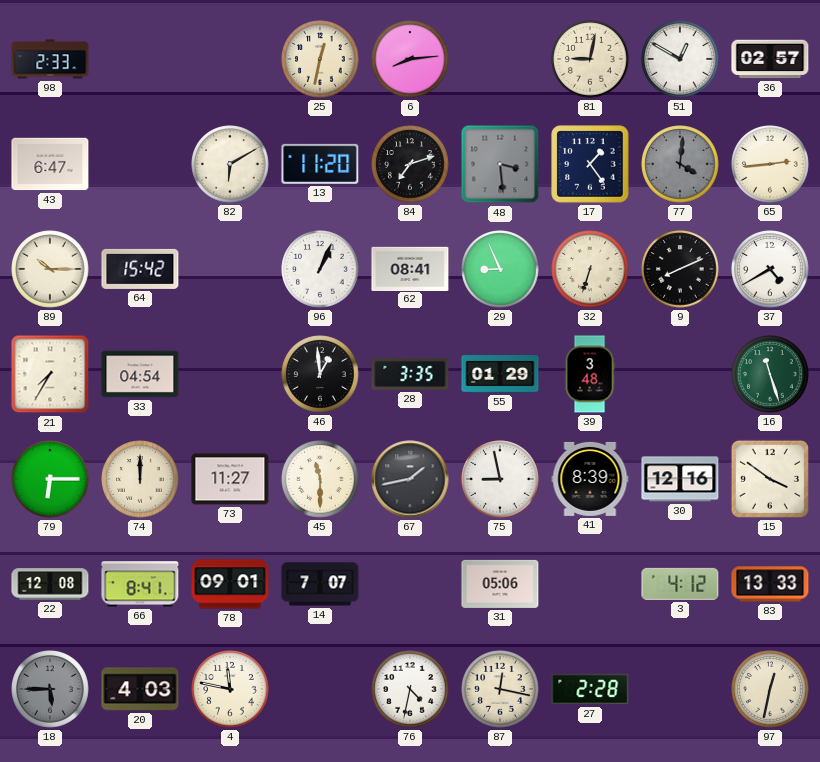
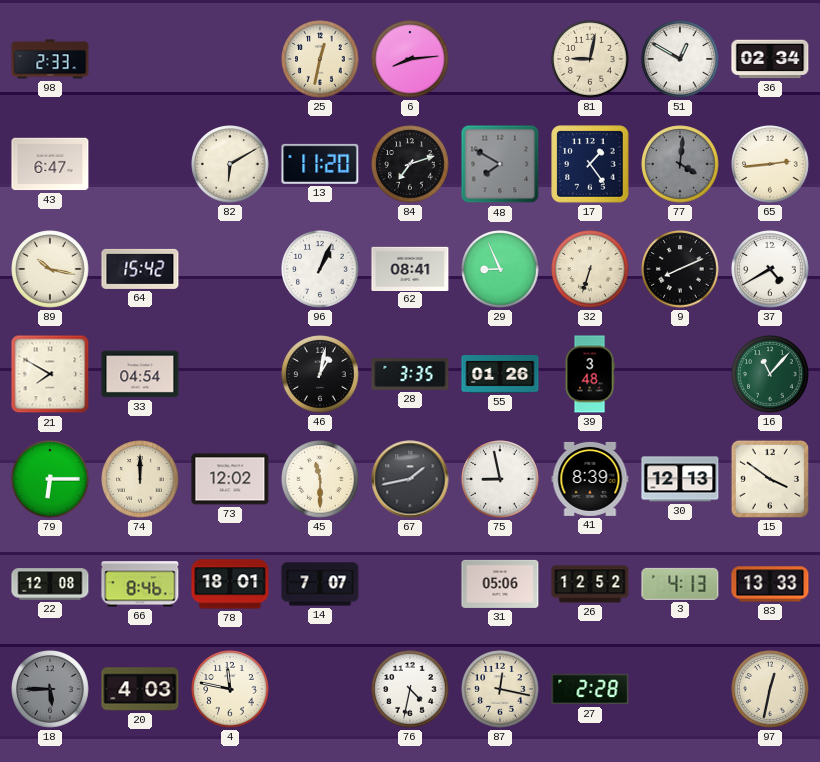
36: 02:57 -> 02:34 (770, 59)
48: 3:29 -> 7:50 (500, 164)
89: 10:15 -> 10:17 (50, 269)
21: 7:35 -> 7:50 (50, 374)
46: 12:59 -> 1:02 (320, 374)
55: 01:29 -> 01:26 (500, 375)
16: 11:27 -> 11:07 (770, 374)
73: 11:27 -> 12:02 (230, 479)
30: 12:16 -> 12:13 (680, 479)
66: 8:41 -> 8:46 (140, 584)
78: 09:01 -> 18:01 (230, 584)
26: none -> 12:52 (590, 584)
3: 4:12 -> 4:13 (680, 584)
